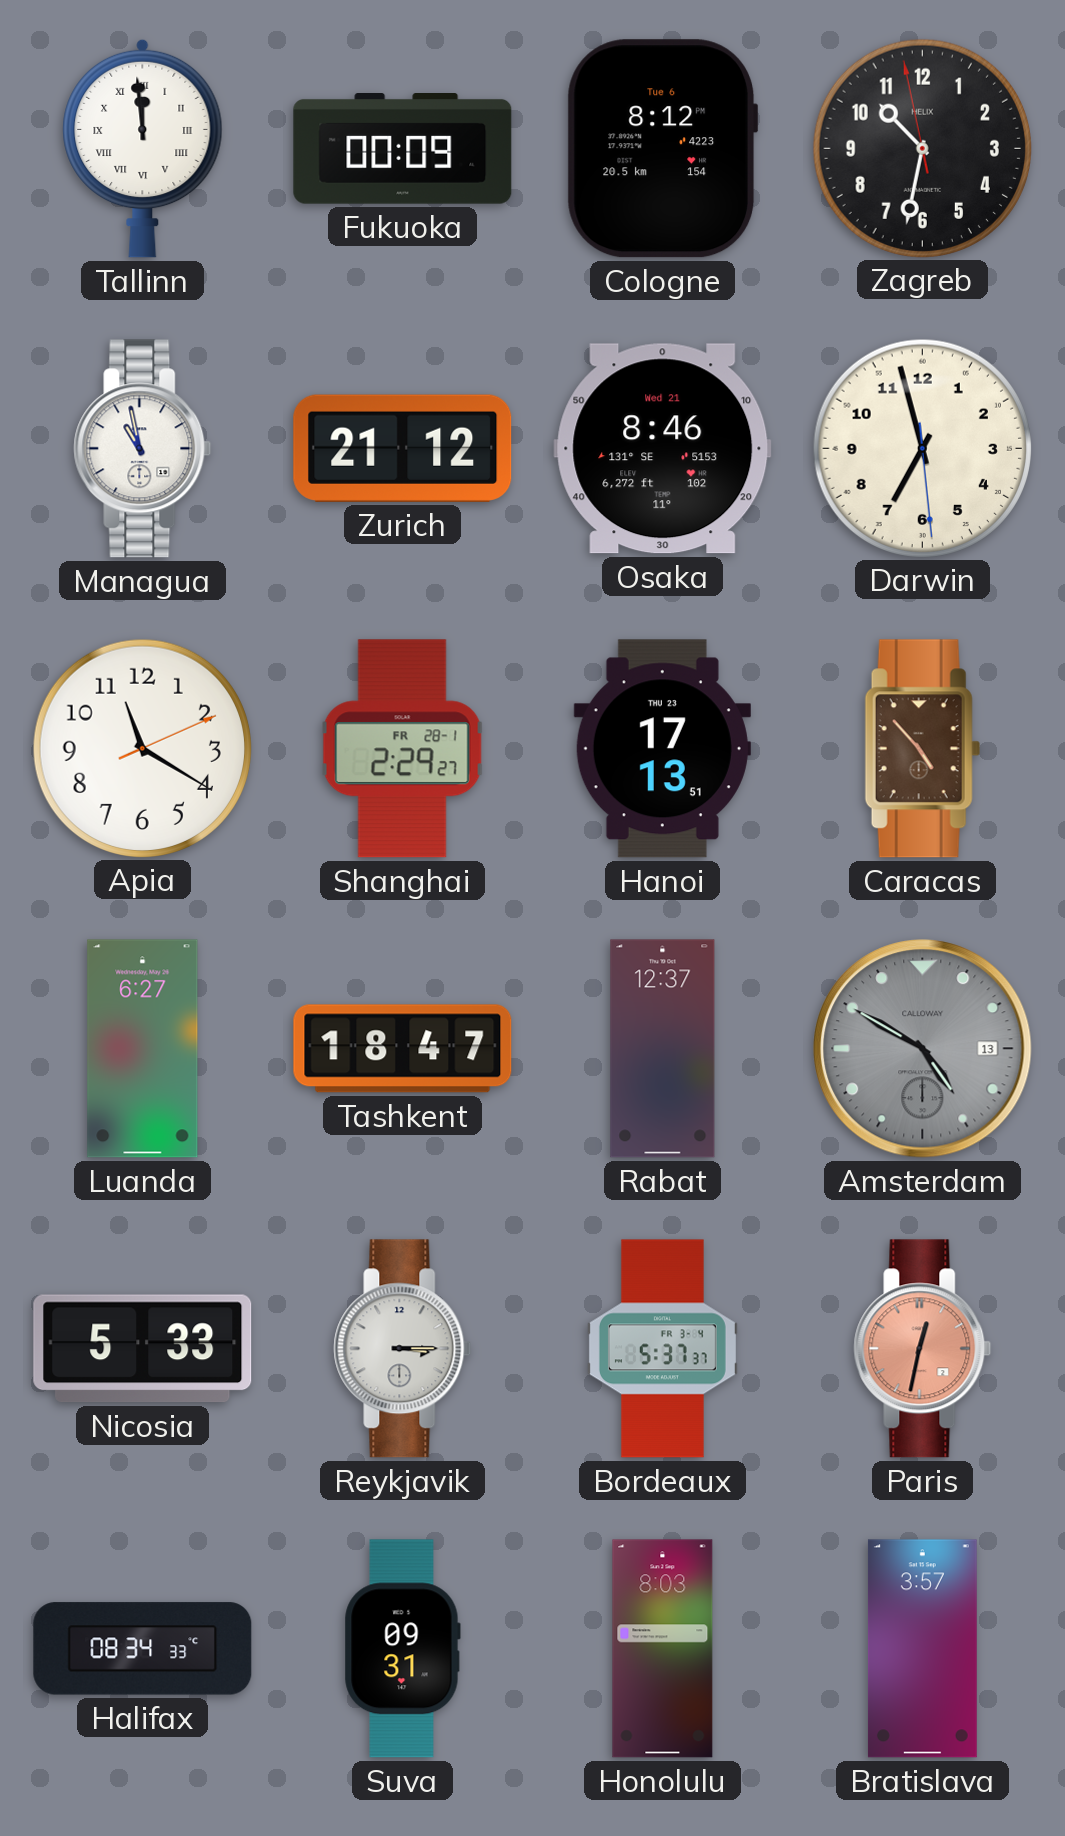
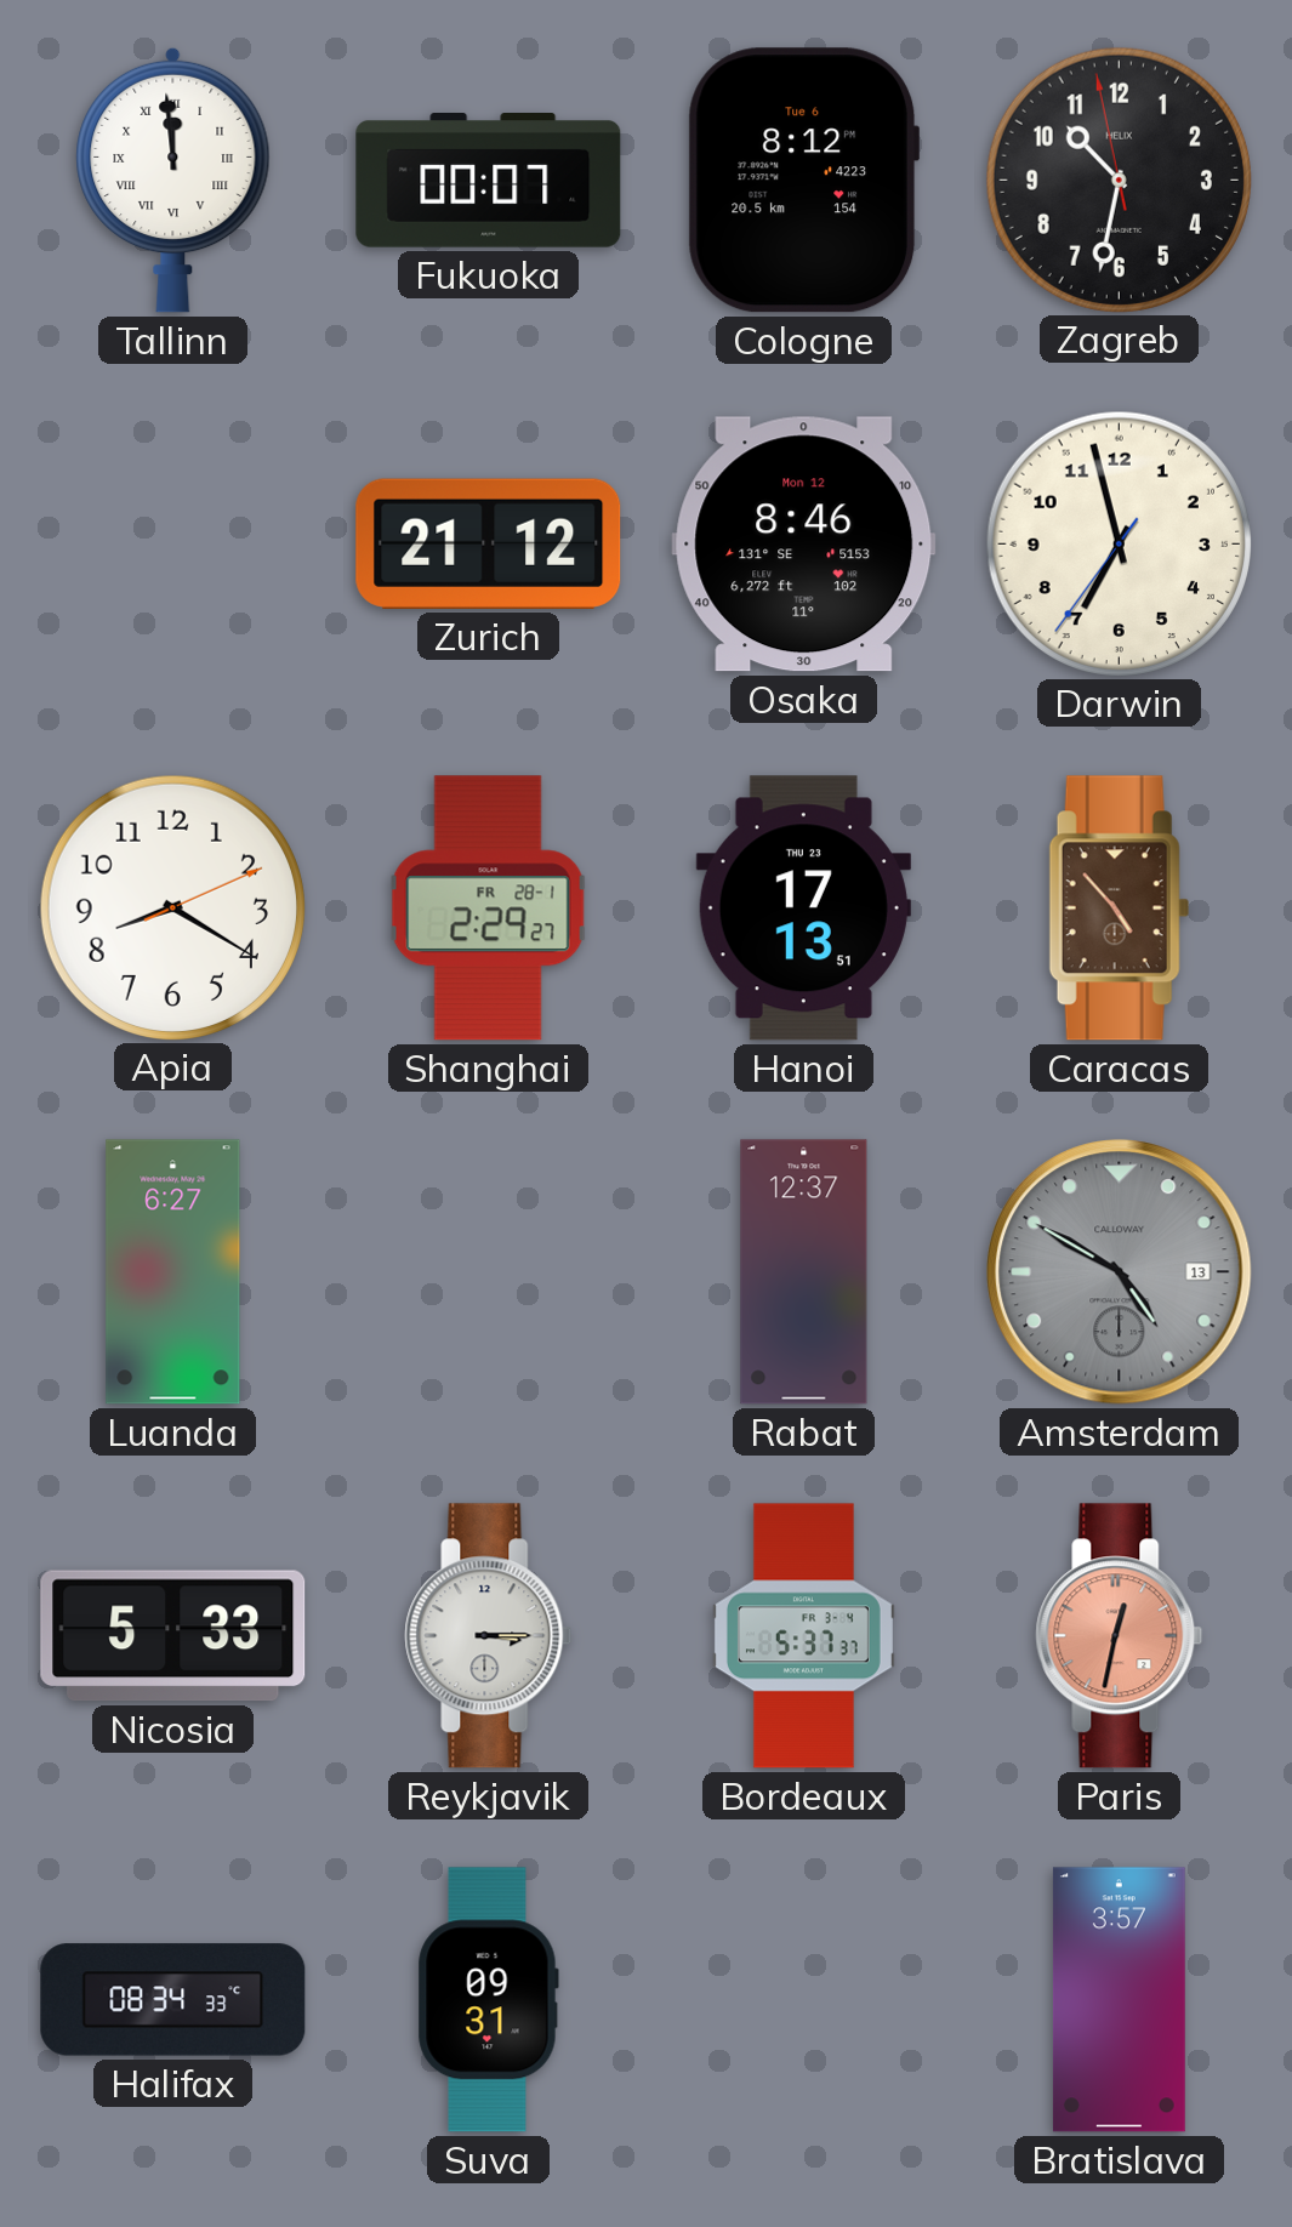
Fukuoka: 00:09 -> 00:07 (489, 181)
Managua: 10:58 -> none (143, 449)
Osaka date: Wed 21 -> Mon 12 (804, 545)
Darwin: 6:57:29 -> 6:57:36 (1119, 543)
Apia: 11:20 -> 8:20 (172, 907)
Tashkent: 18:47 -> none (403, 1049)
Honolulu: 8:03 -> none (663, 1649)
